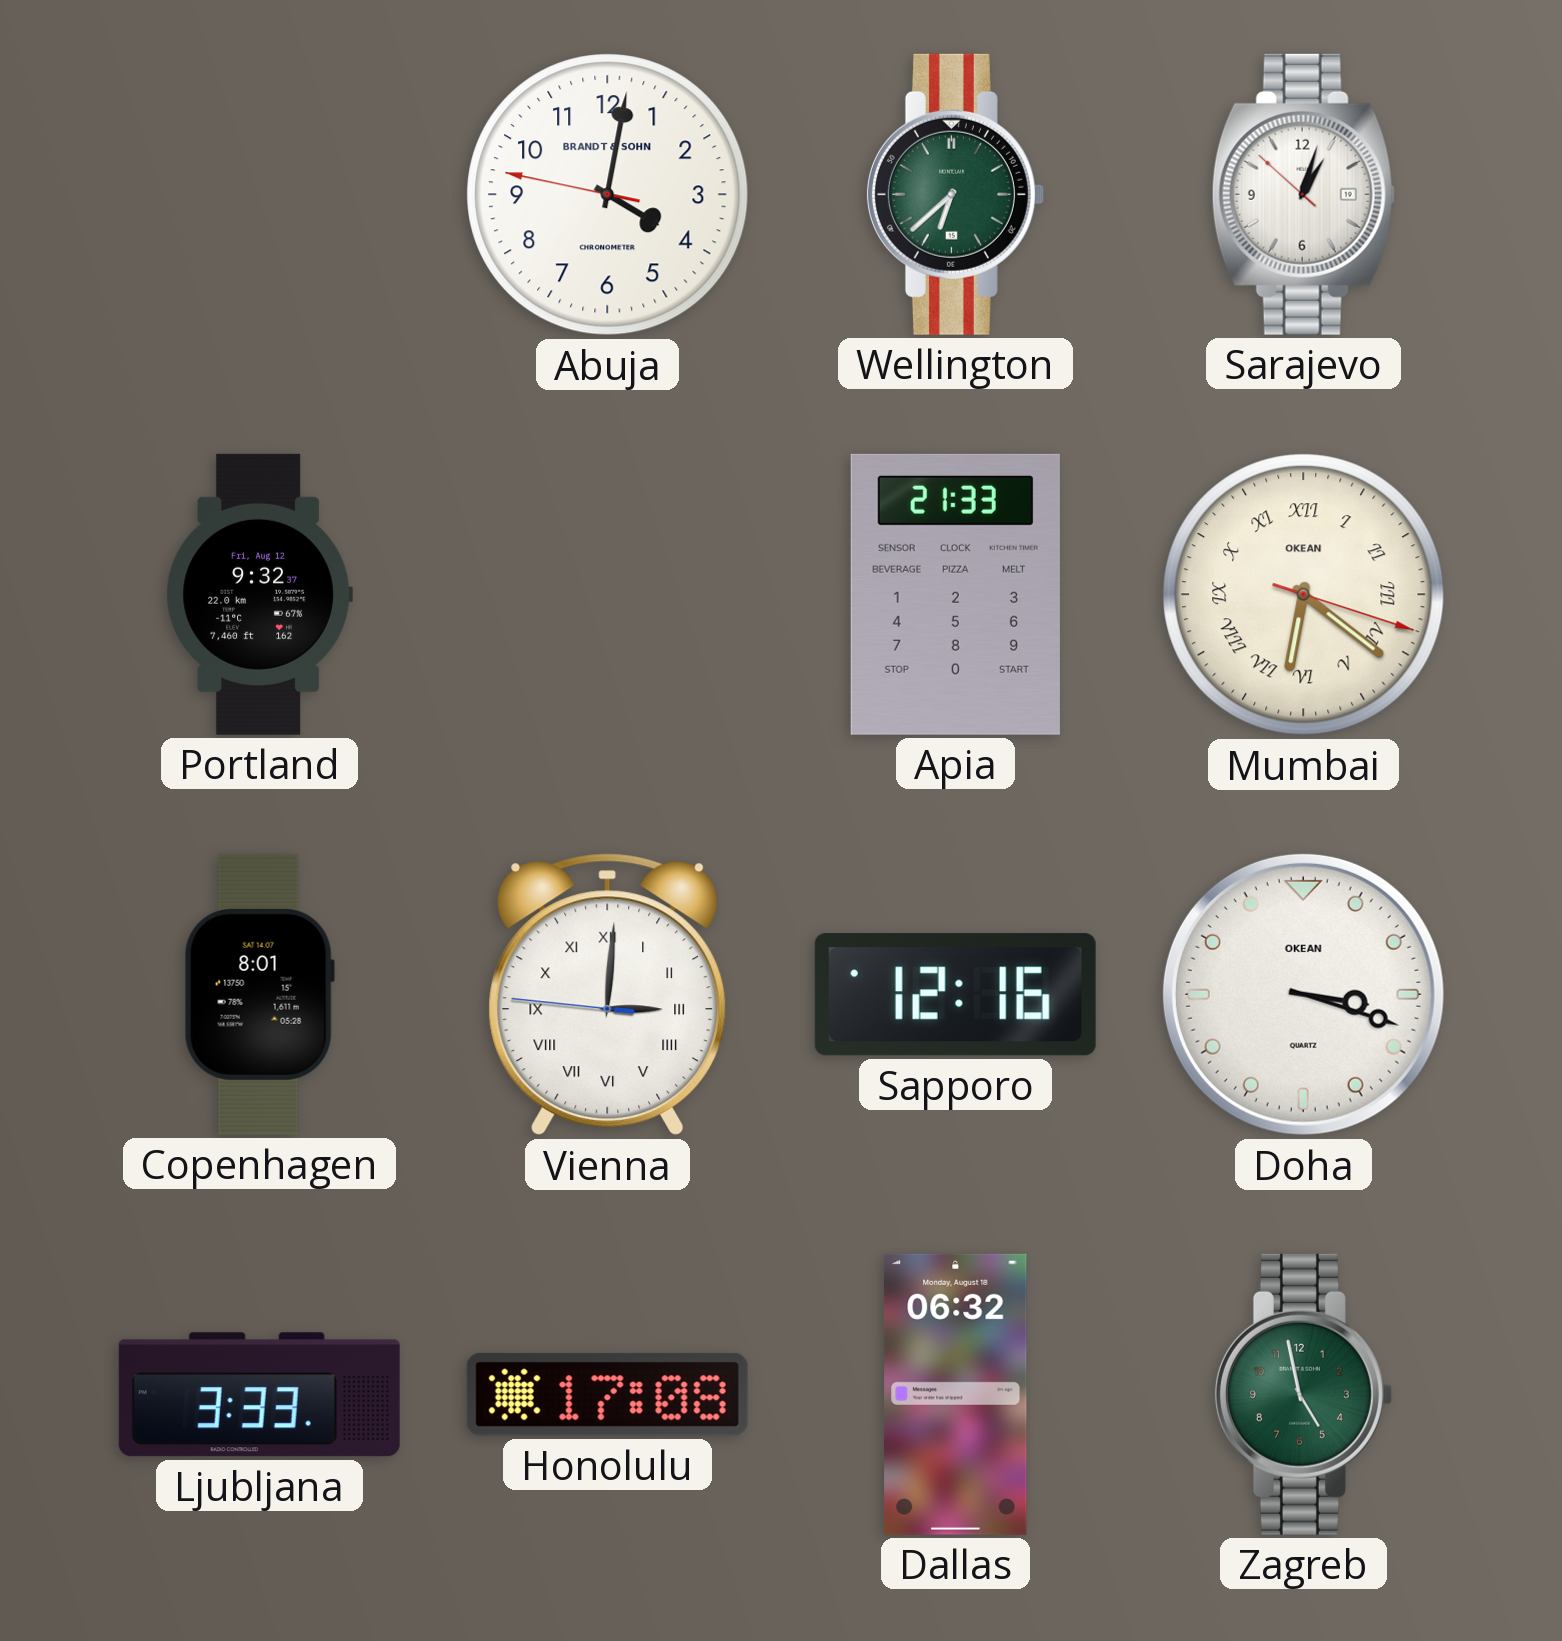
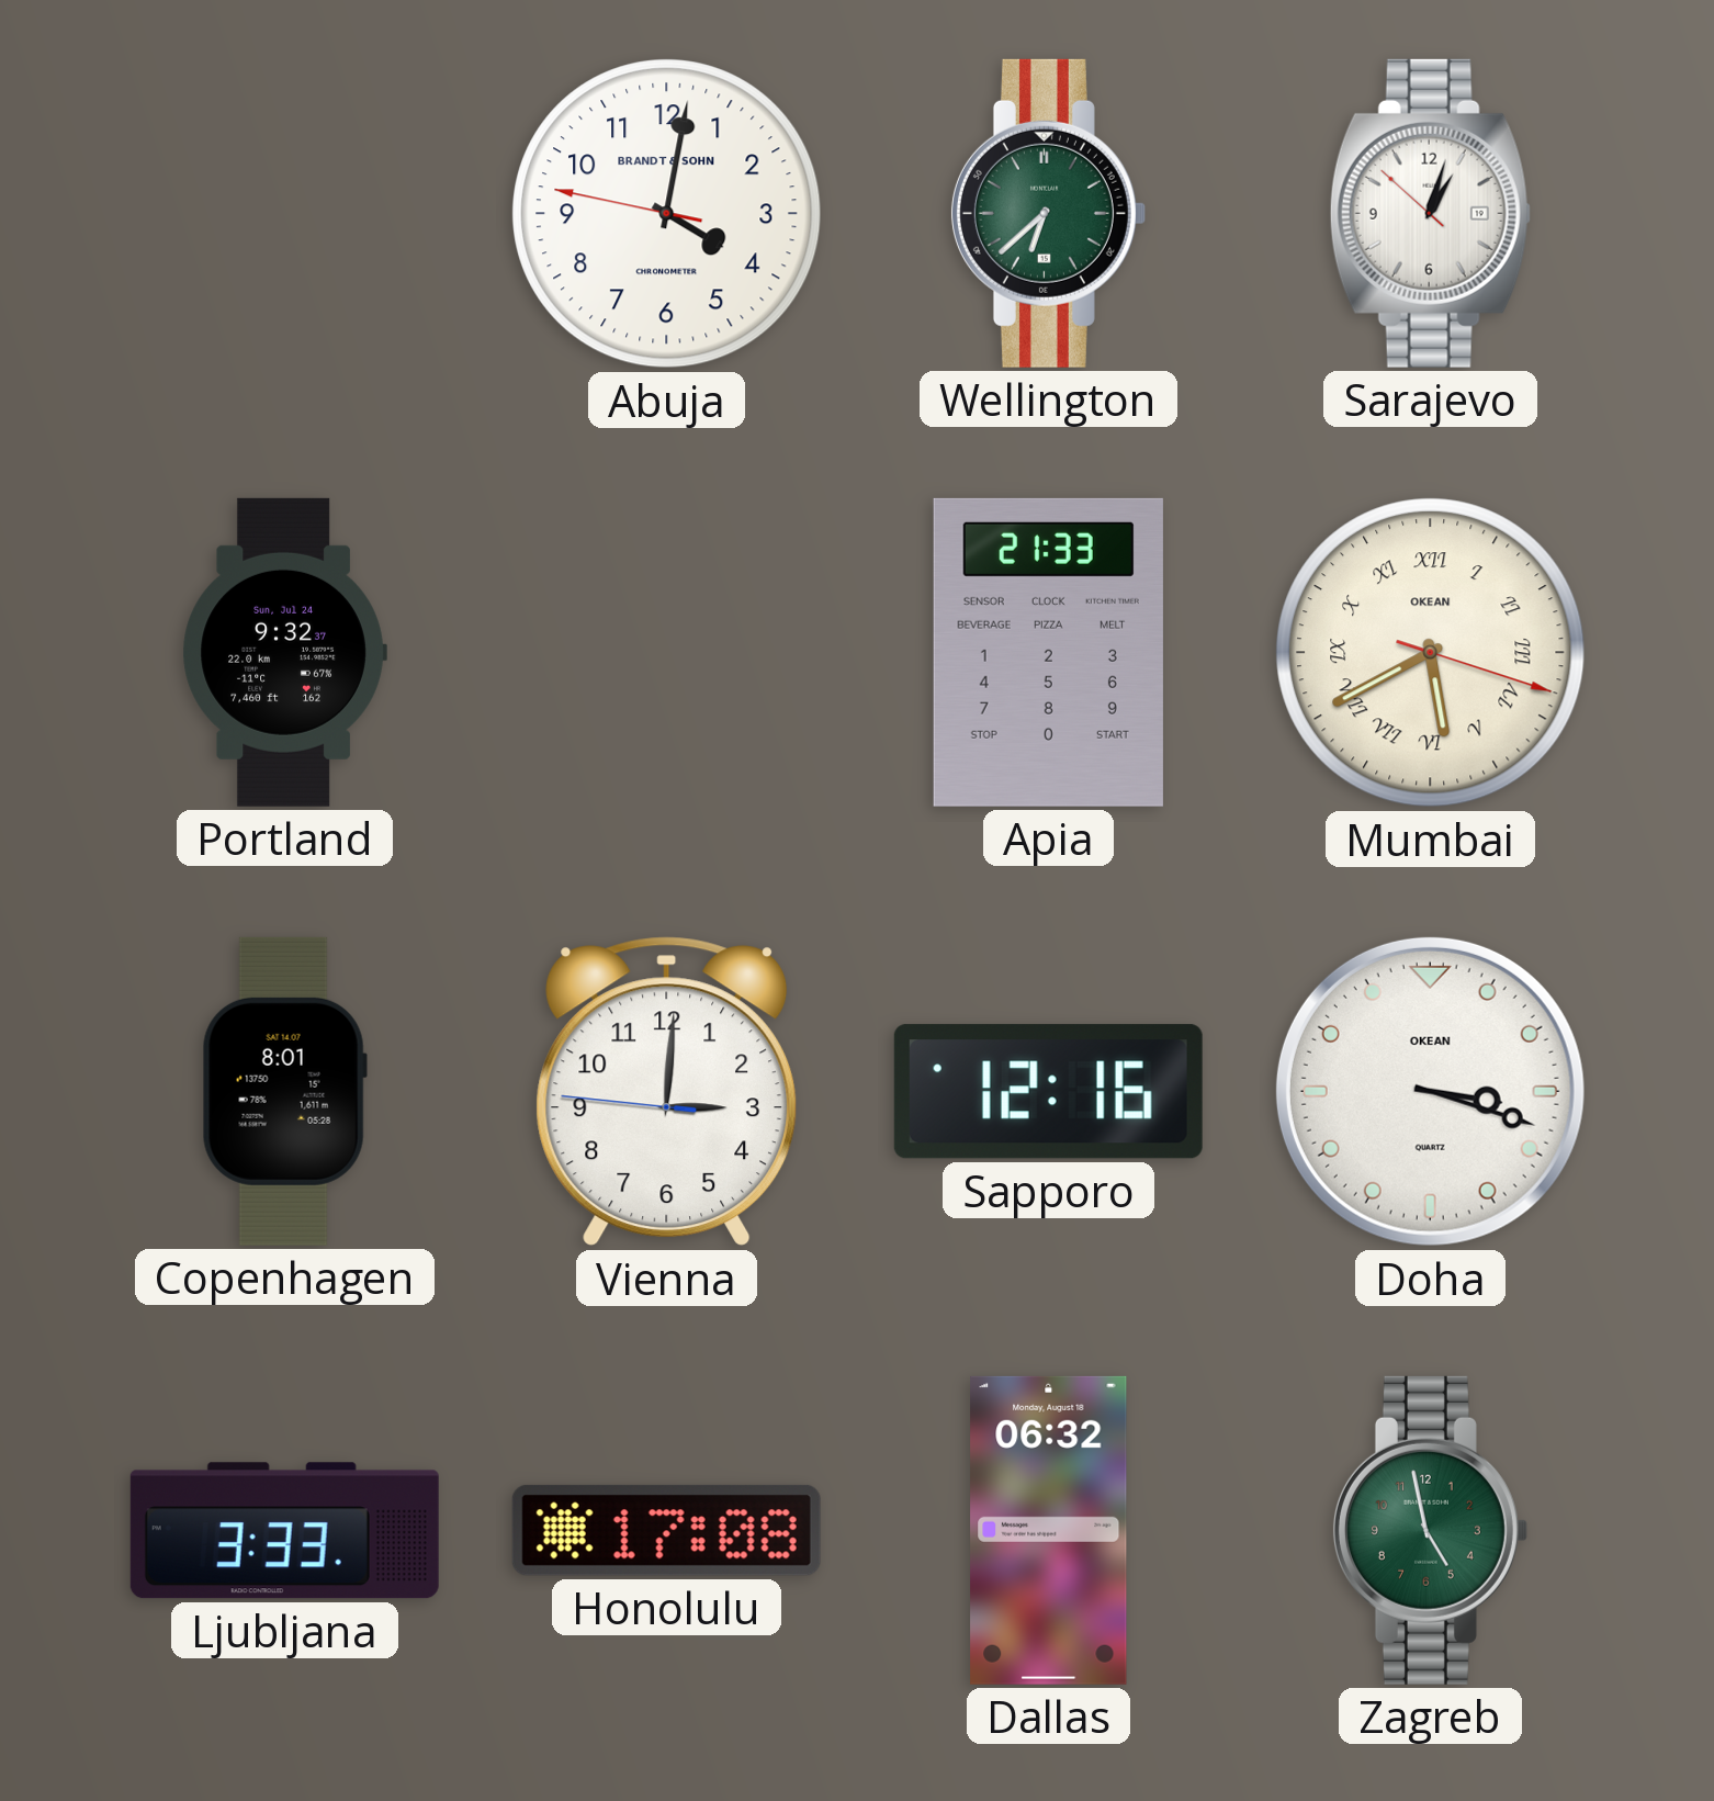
Portland date: Fri, Aug 12 -> Sun, Jul 24 (284, 652)
Mumbai: 6:21 -> 5:40 (1431, 653)
Vienna numerals: Roman -> Arabic (667, 1092)
